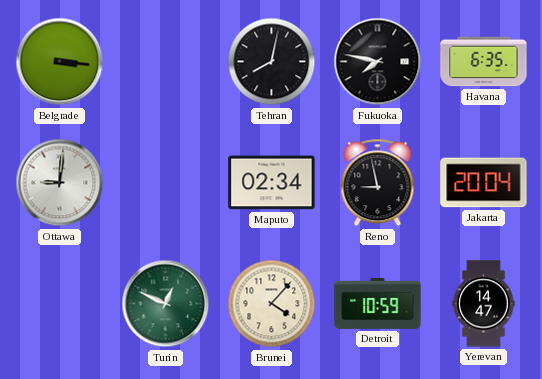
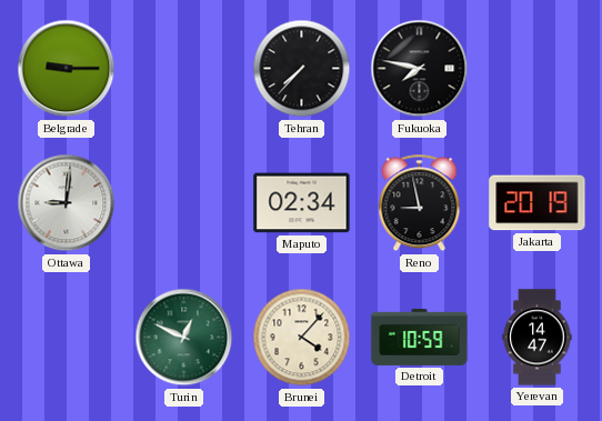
Belgrade: 3:16 -> 9:15 (67, 69)
Tehran: 8:02 -> 7:37 (302, 69)
Havana: 6:35 -> none (484, 62)
Jakarta: 20:04 -> 20:19 (538, 203)
